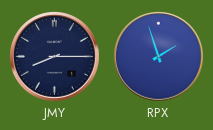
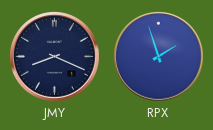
JMY: 8:15 -> 8:19 (55, 57)
